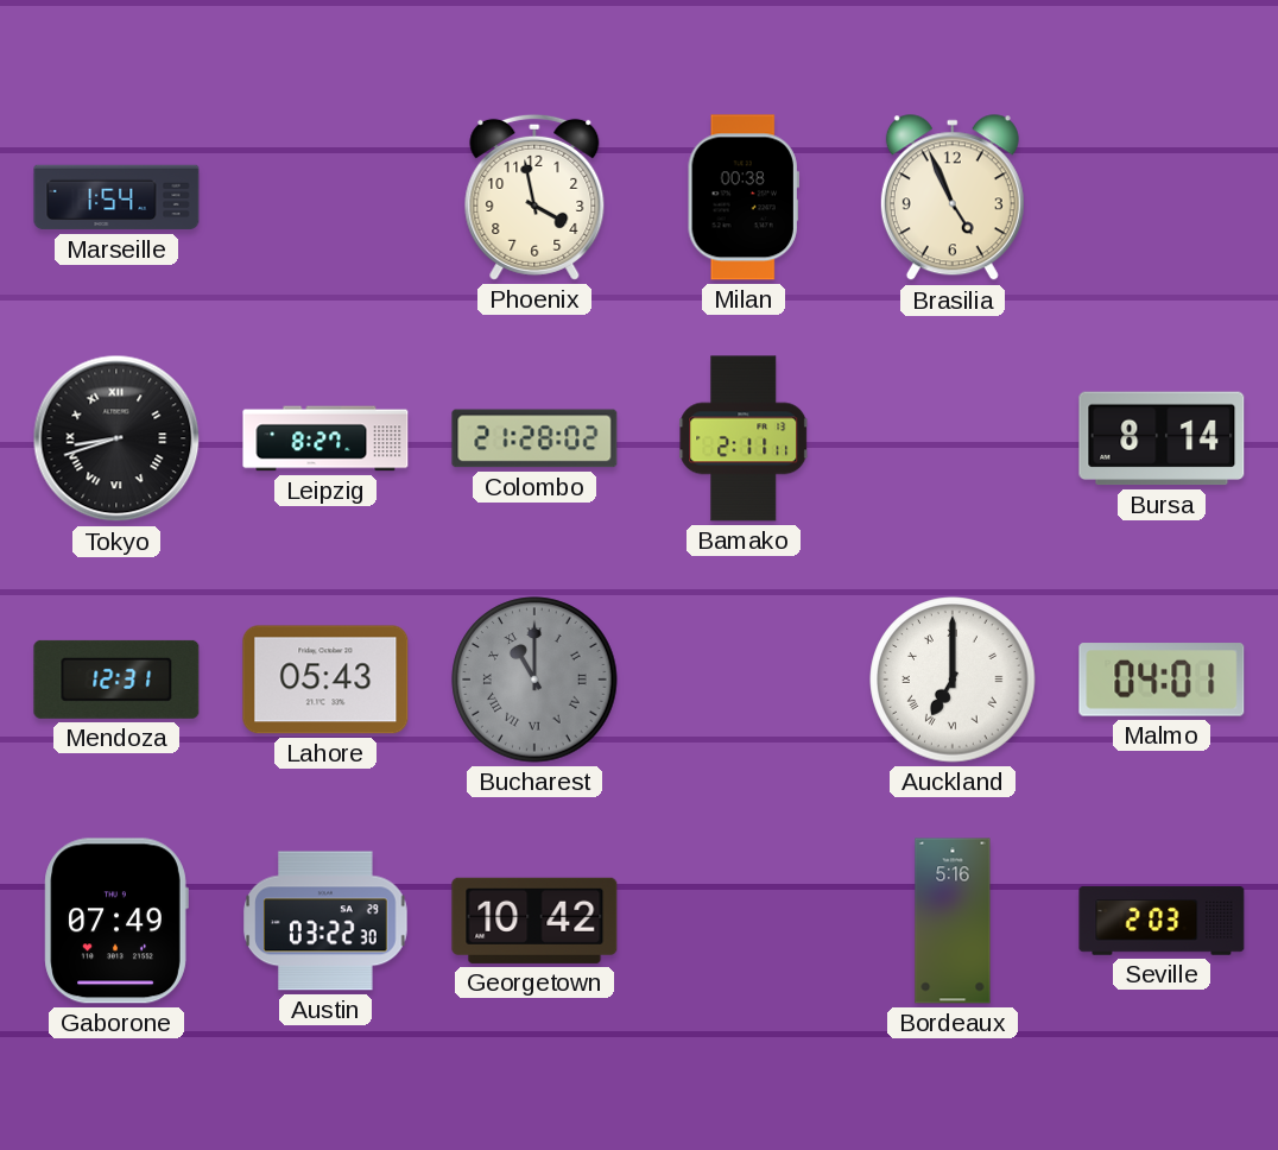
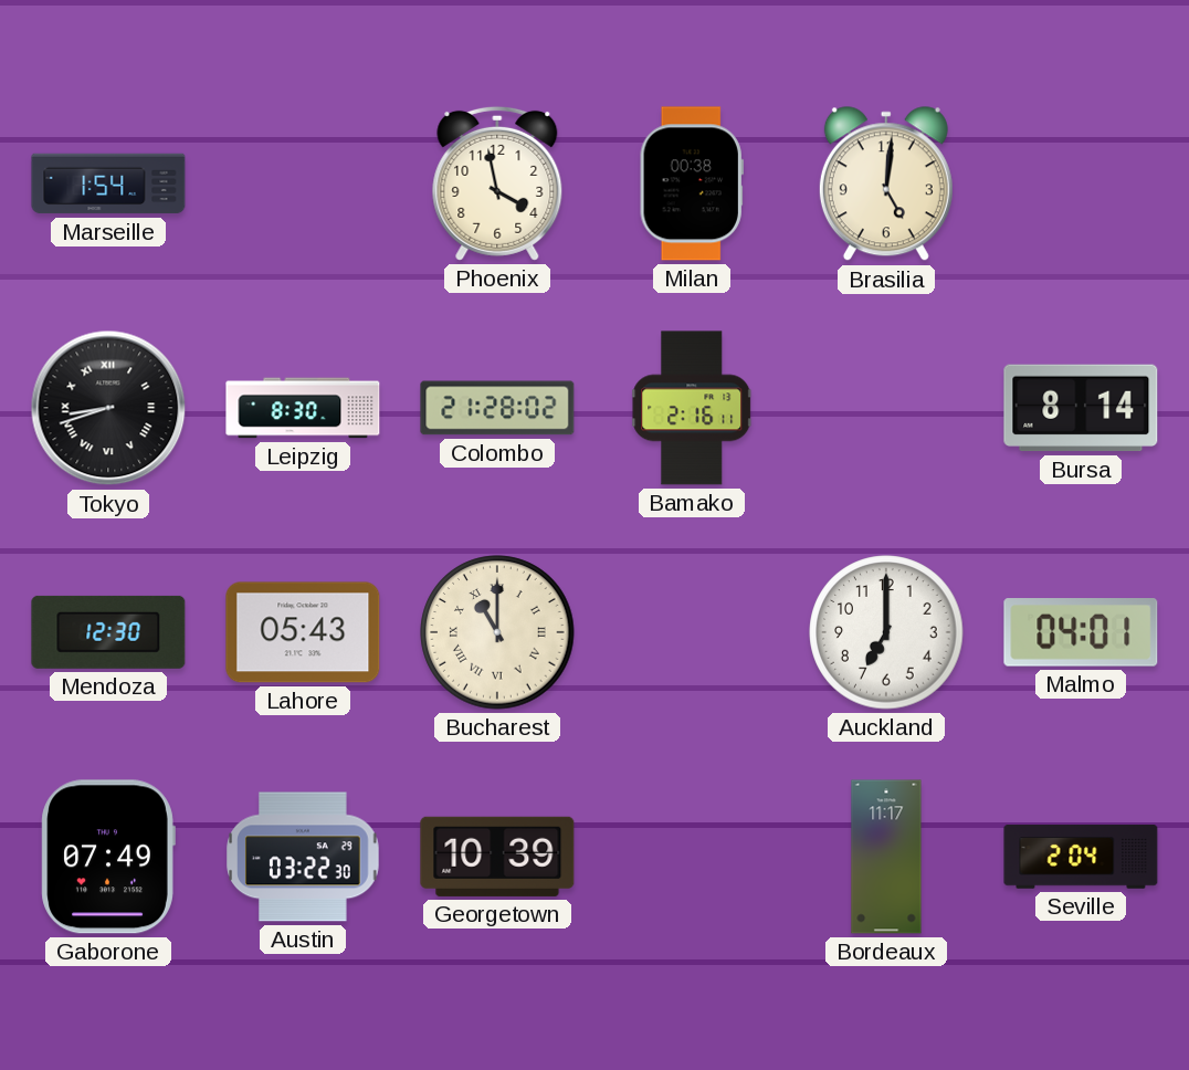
Brasilia: 4:56 -> 5:01 (886, 185)
Leipzig: 8:27 -> 8:30 (303, 408)
Bamako: 2:11 -> 2:16 (693, 408)
Mendoza: 12:31 -> 12:30 (108, 632)
Bucharest dial: grey -> cream (497, 632)
Auckland numerals: Roman -> Arabic (886, 632)
Georgetown: 10:42 -> 10:39 (497, 857)
Bordeaux: 5:16 -> 11:17 (886, 857)
Seville: 2:03 -> 2:04 (1081, 857)
